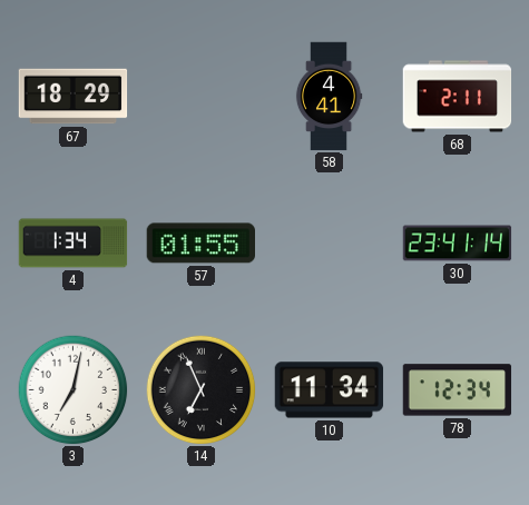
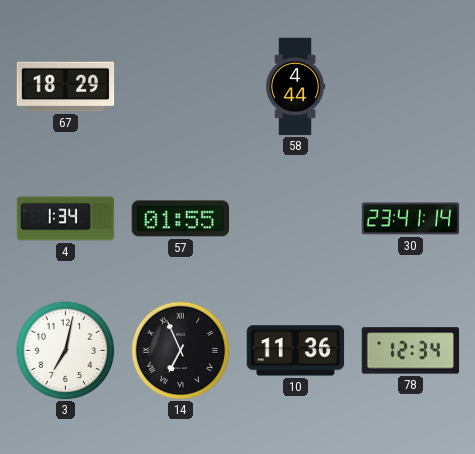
58: 4:41 -> 4:44 (295, 87)
68: 2:11 -> none (458, 97)
10: 11:34 -> 11:36 (296, 351)
